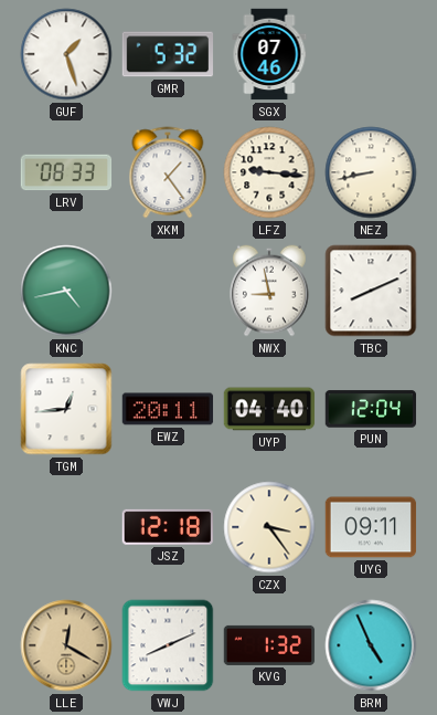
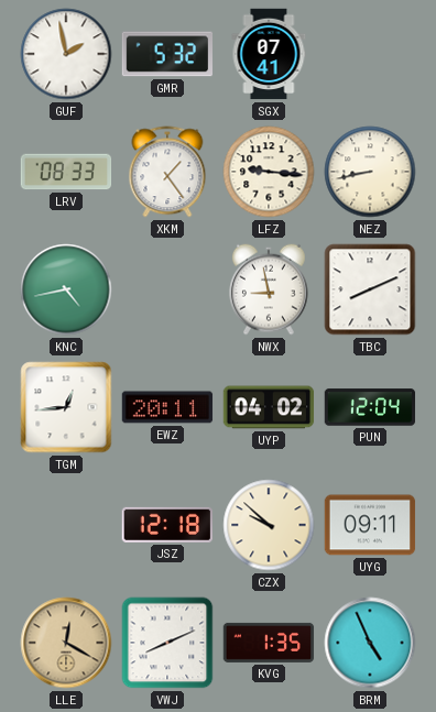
GUF: 1:27 -> 1:58 (66, 54)
SGX: 07:46 -> 07:41 (269, 54)
UYP: 04:40 -> 04:02 (269, 407)
CZX: 3:24 -> 9:52 (269, 525)
KVG: 1:32 -> 1:35 (269, 643)
